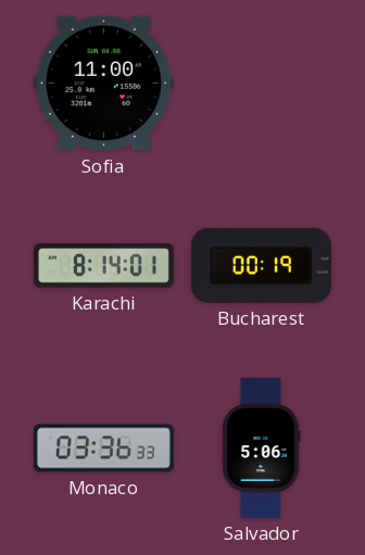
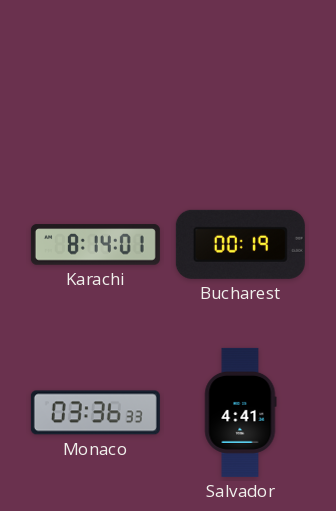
Sofia: 11:00 -> none (103, 84)
Salvador: 5:06 -> 4:41 (240, 412)
